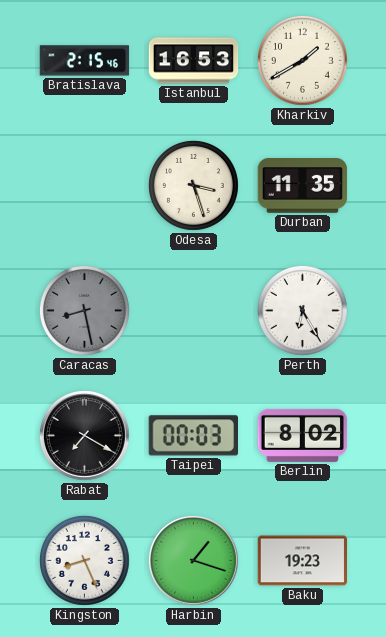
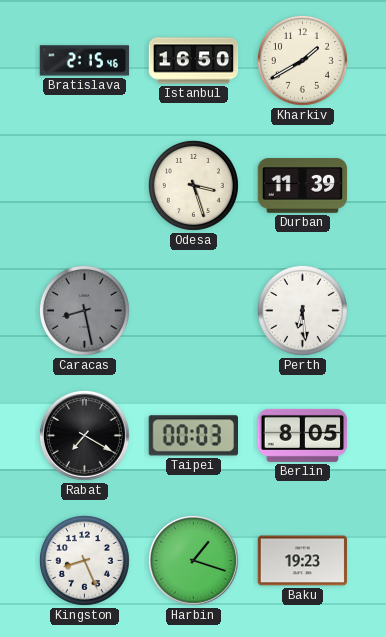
Istanbul: 16:53 -> 16:50 (194, 61)
Durban: 11:35 -> 11:39 (303, 186)
Perth: 6:25 -> 6:29 (303, 311)
Berlin: 8:02 -> 8:05 (303, 435)
